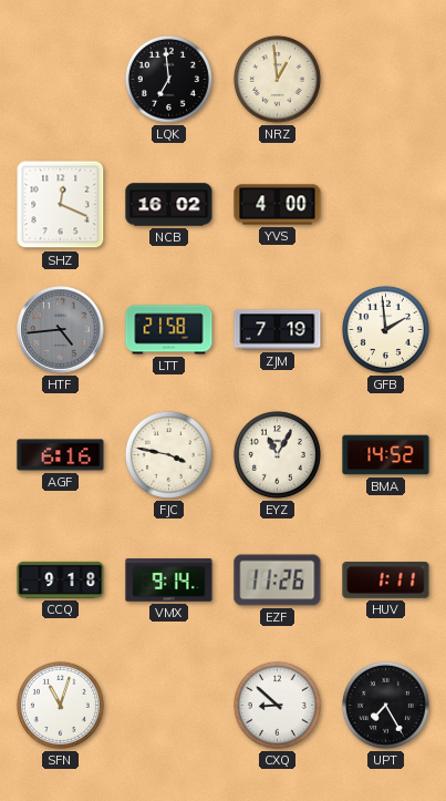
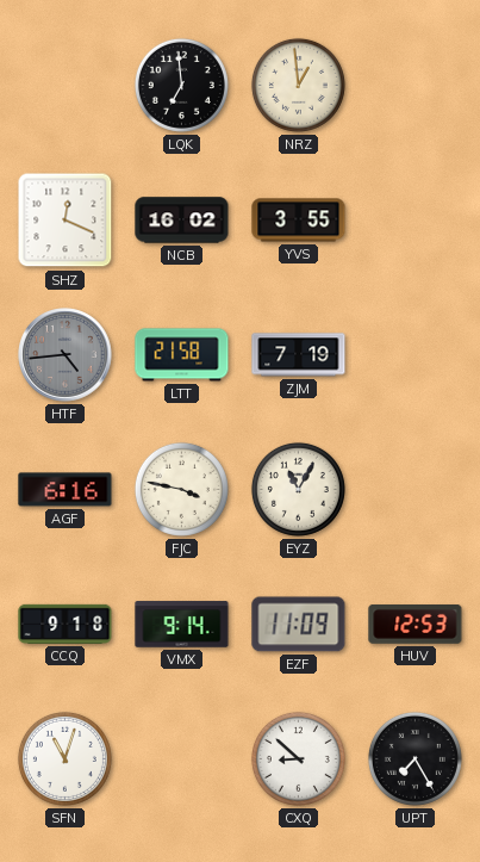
YVS: 4:00 -> 3:55 (299, 221)
GFB: 1:59 -> none (385, 329)
BMA: 14:52 -> none (386, 455)
EZF: 11:26 -> 11:09 (299, 625)
HUV: 1:11 -> 12:53 (416, 625)
